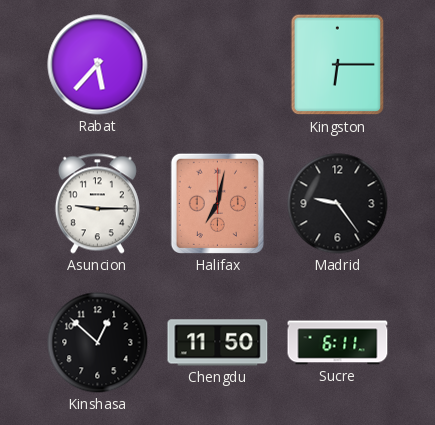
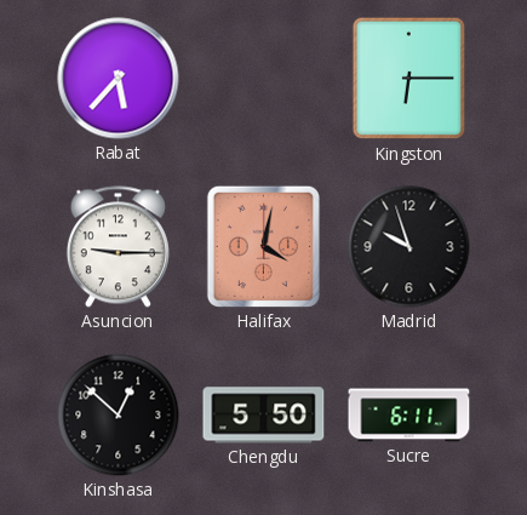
Halifax: 7:02 -> 4:02 (263, 246)
Madrid: 9:24 -> 9:57 (409, 247)
Chengdu: 11:50 -> 5:50 (264, 416)
